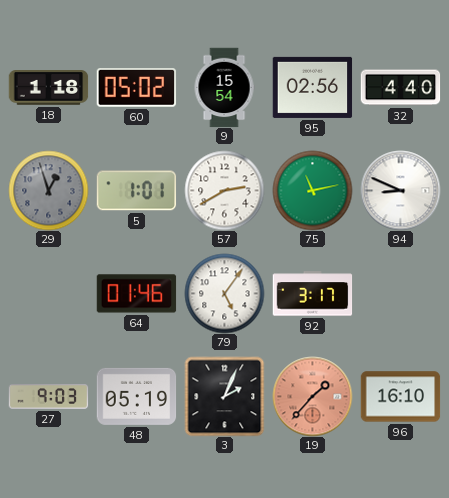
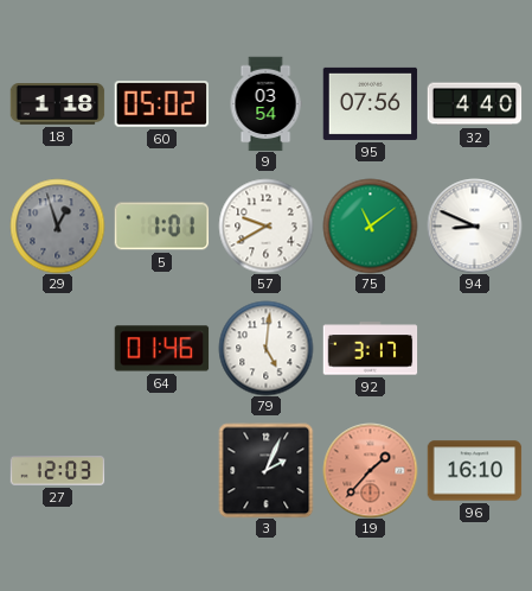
9: 15:54 -> 03:54 (265, 103)
95: 02:56 -> 07:56 (370, 103)
57: 2:40 -> 9:40 (265, 225)
75: 11:13 -> 11:09 (370, 225)
79: 5:06 -> 5:01 (265, 348)
27: 9:03 -> 12:03 (57, 471)
48: 05:19 -> none (136, 396)
